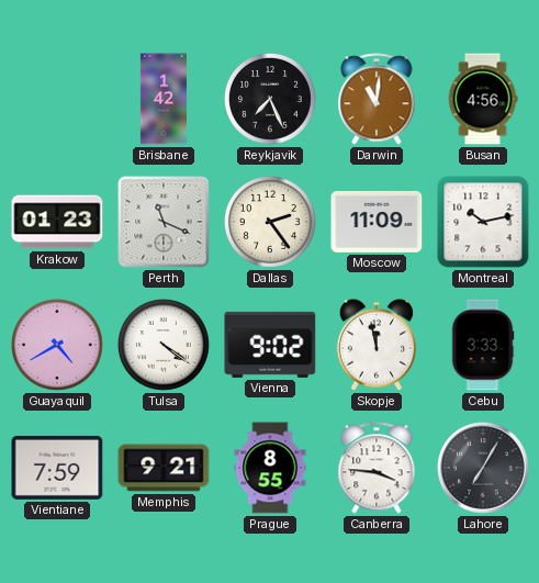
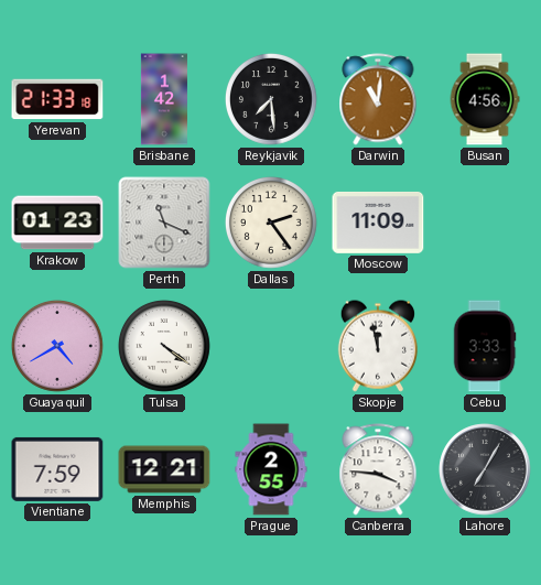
Yerevan: none -> 21:33 (57, 99)
Reykjavik: 7:26 -> 7:29 (271, 99)
Montreal: 10:13 -> none (483, 222)
Vienna: 9:02 -> none (270, 345)
Memphis: 9:21 -> 12:21 (164, 469)
Prague: 8:55 -> 2:55 (271, 469)
